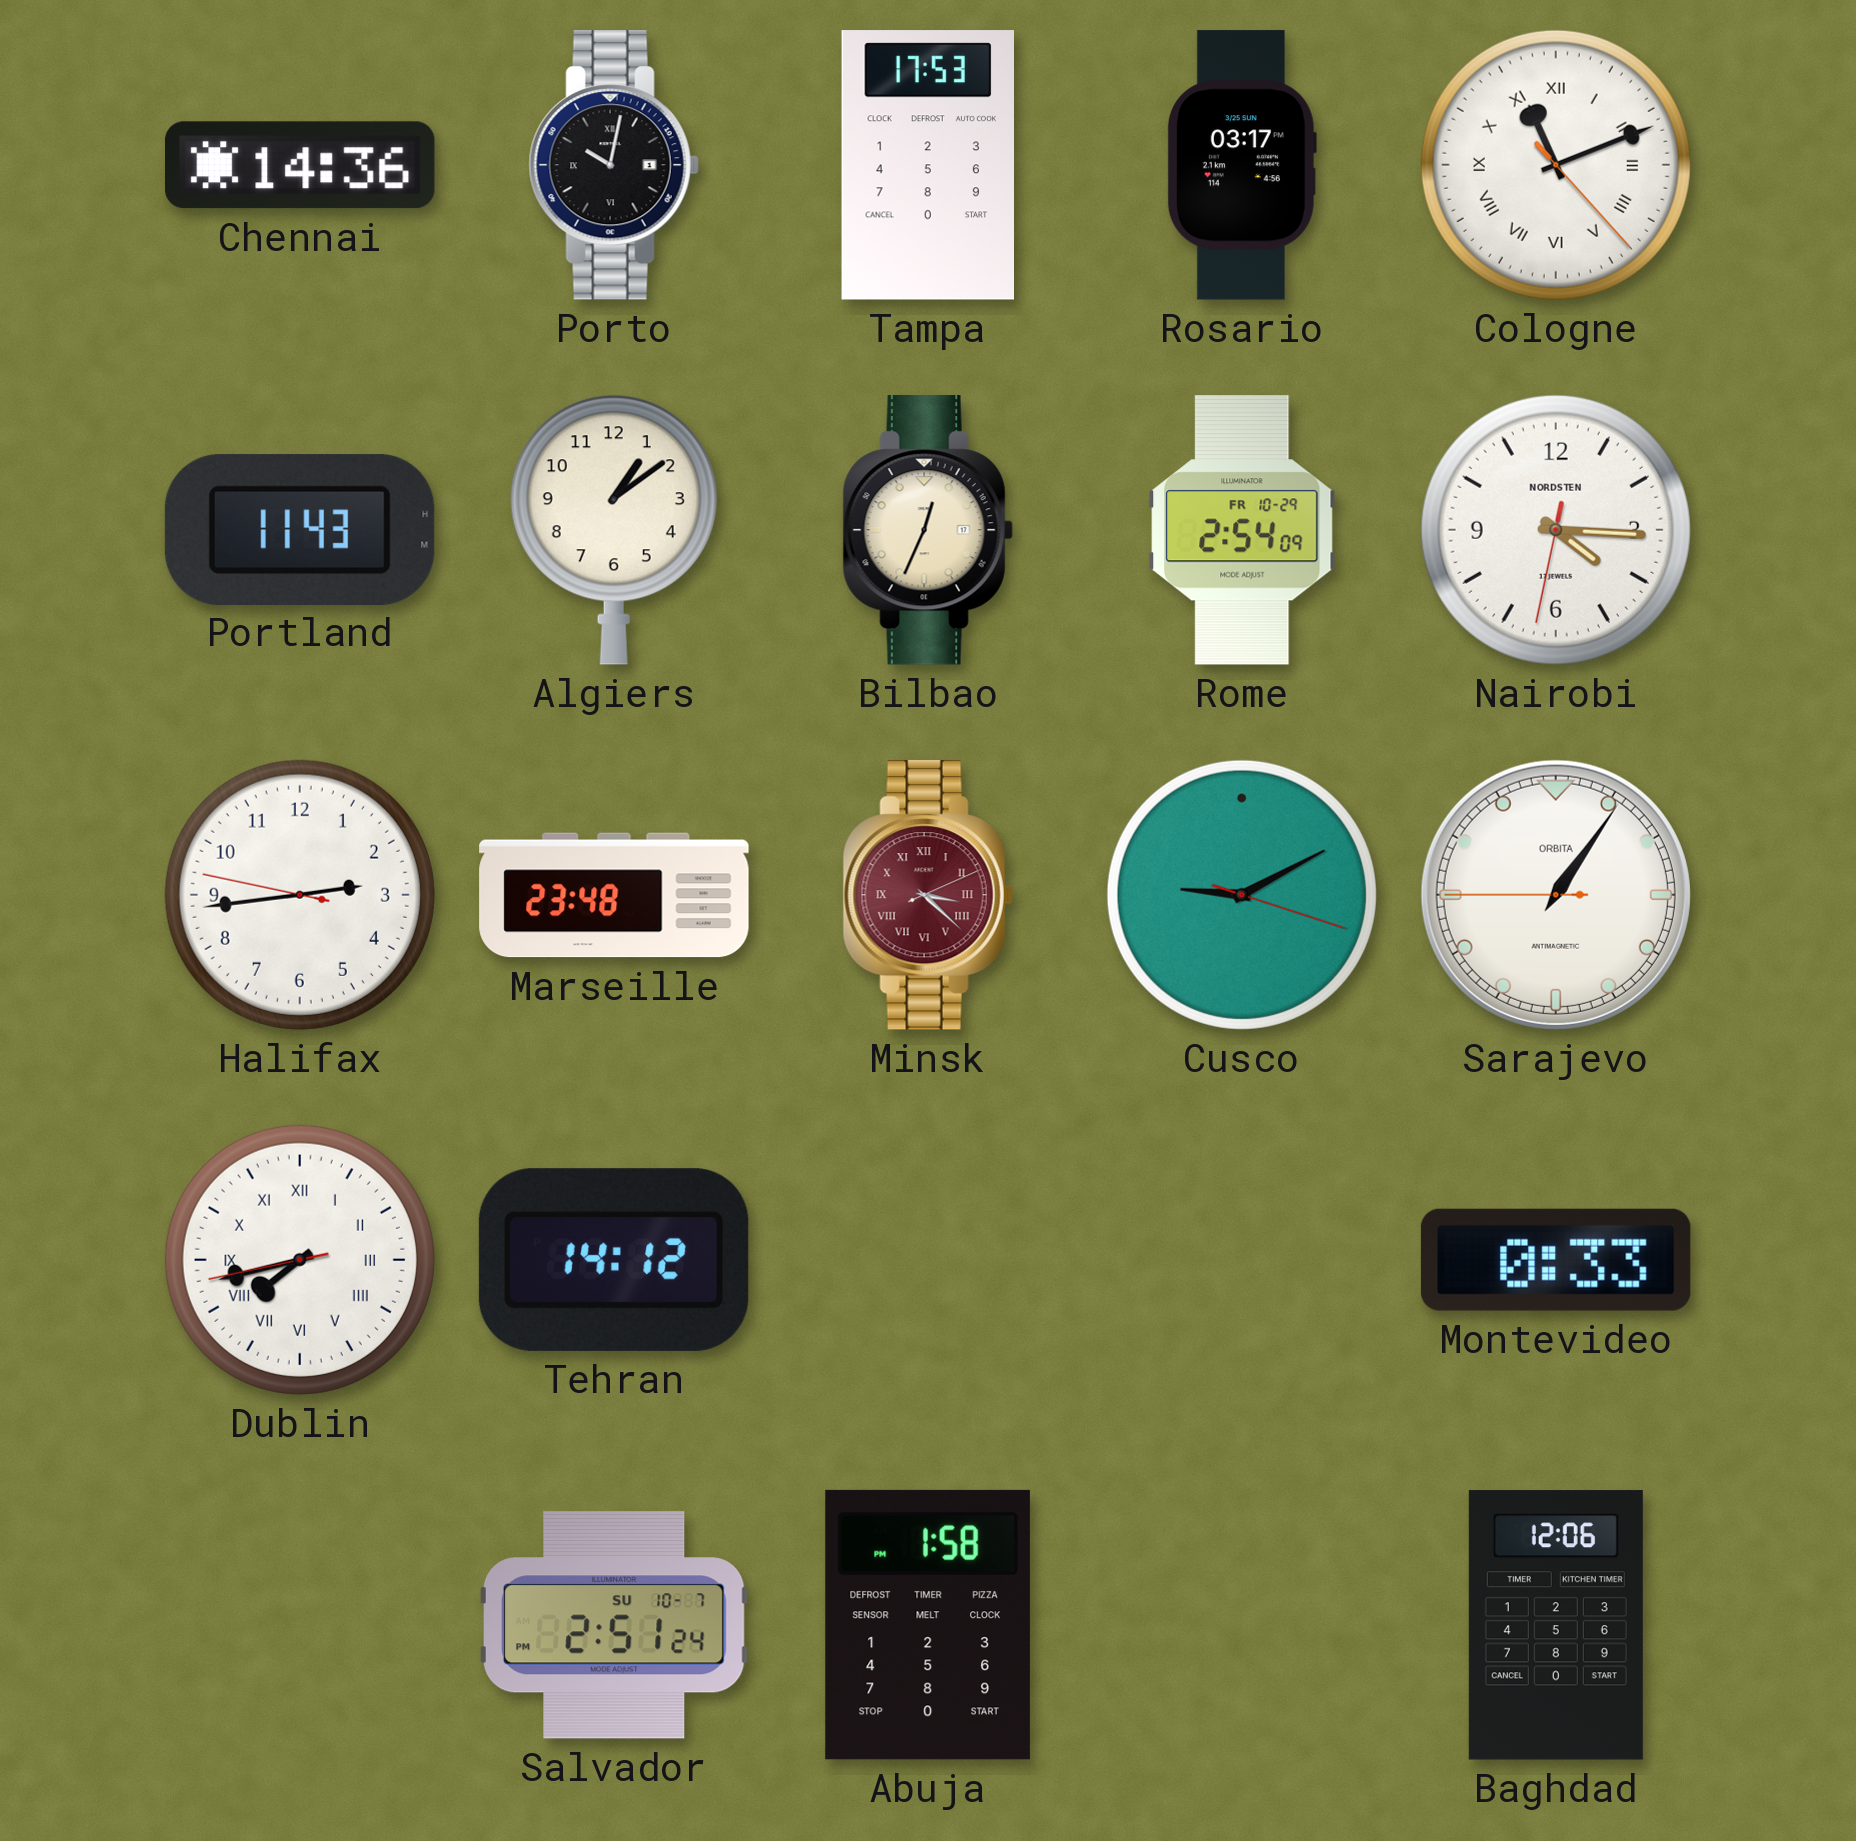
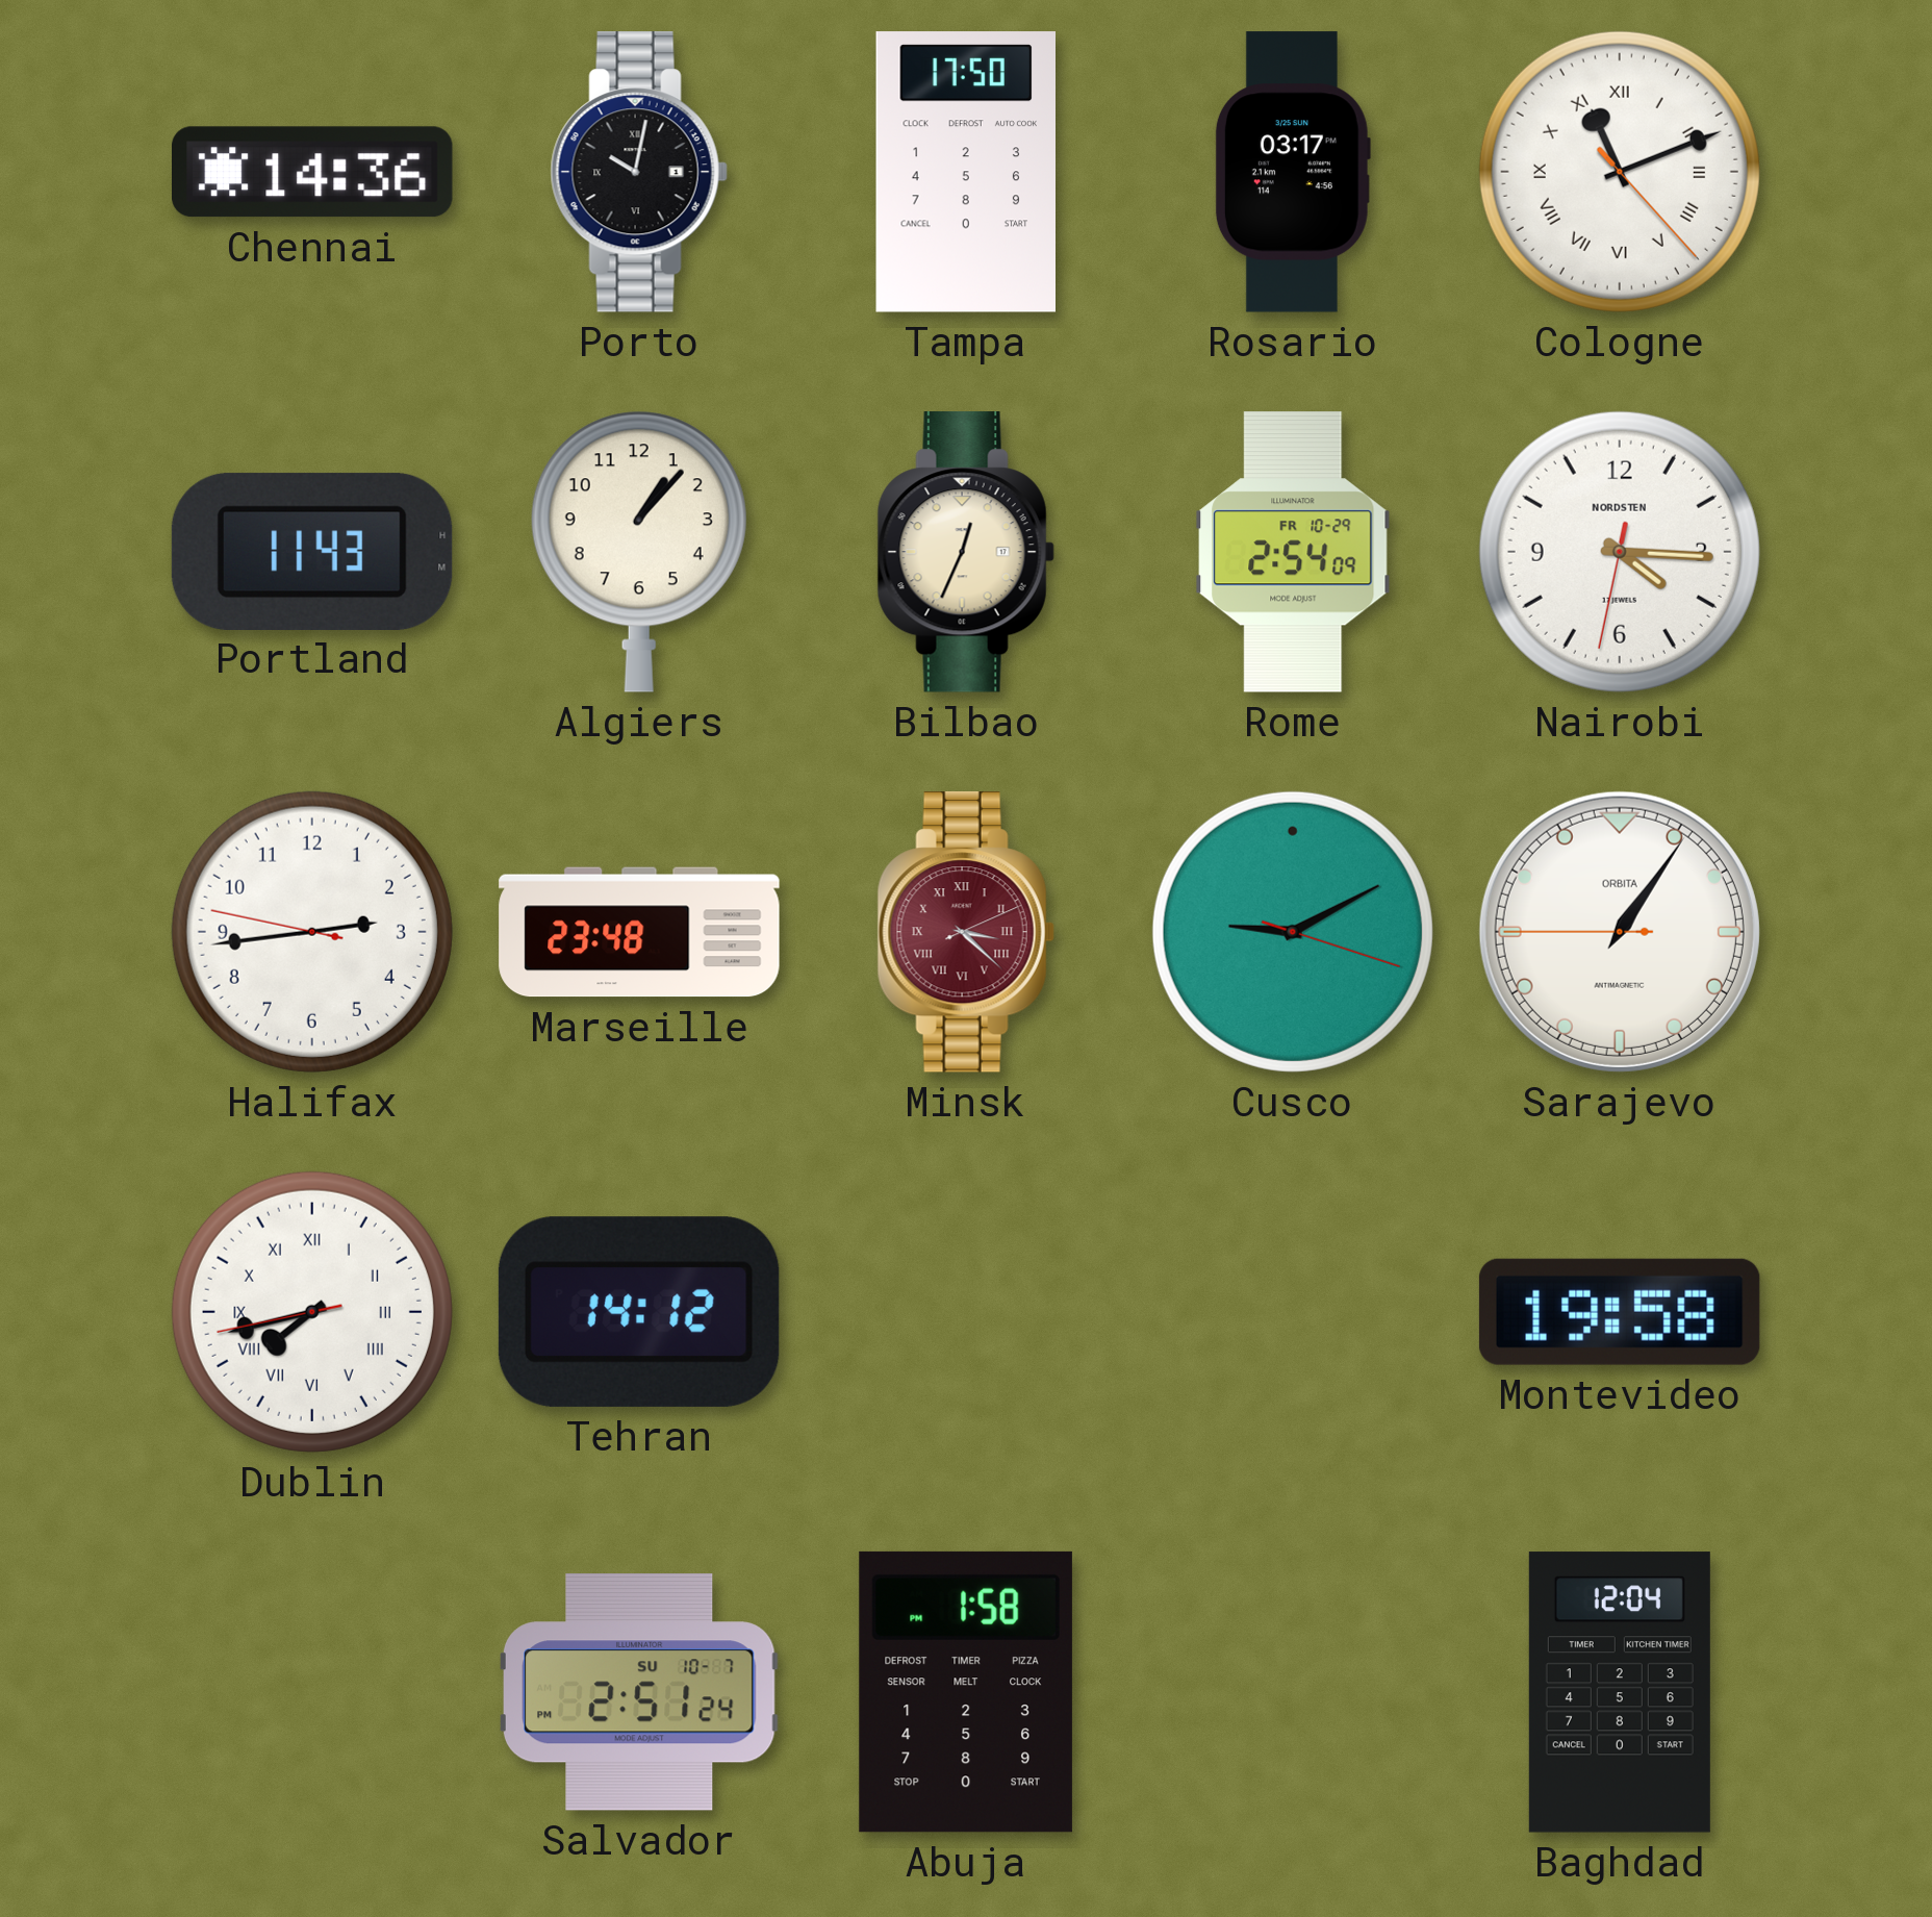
Tampa: 17:53 -> 17:50 (965, 172)
Algiers: 1:09 -> 1:07 (639, 552)
Montevideo: 0:33 -> 19:58 (1620, 1312)
Baghdad: 12:06 -> 12:04 (1620, 1692)
